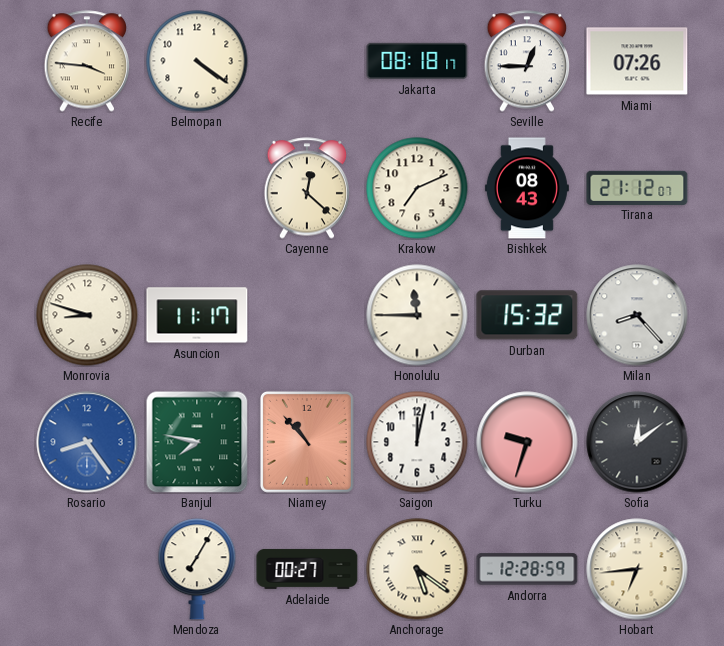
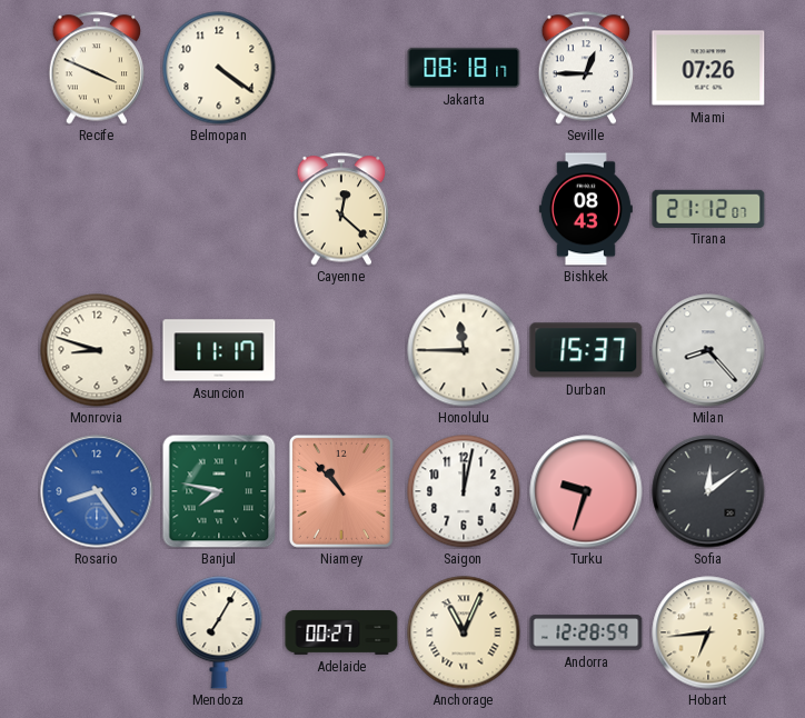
Recife: 3:46 -> 3:49 (97, 68)
Krakow: 7:11 -> none (417, 188)
Durban: 15:32 -> 15:37 (586, 350)
Anchorage: 5:21 -> 11:04 (464, 632)
